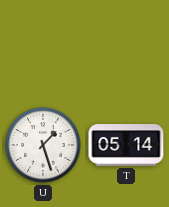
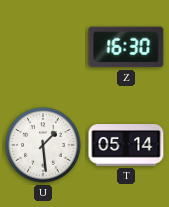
Z: none -> 16:30 (126, 47)
U: 1:27 -> 1:29 (43, 145)
